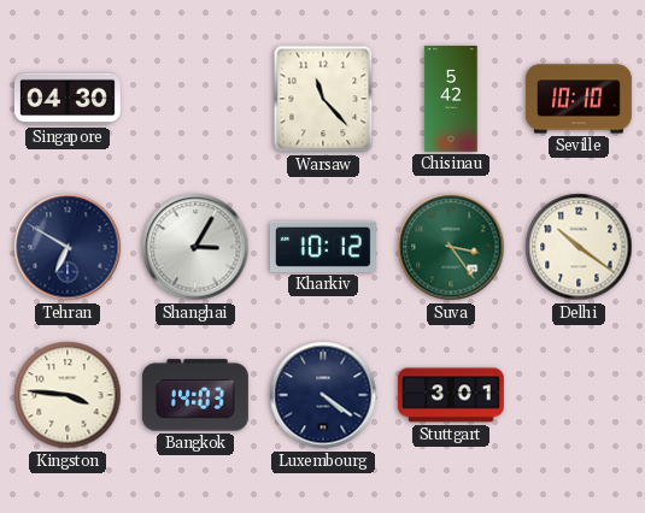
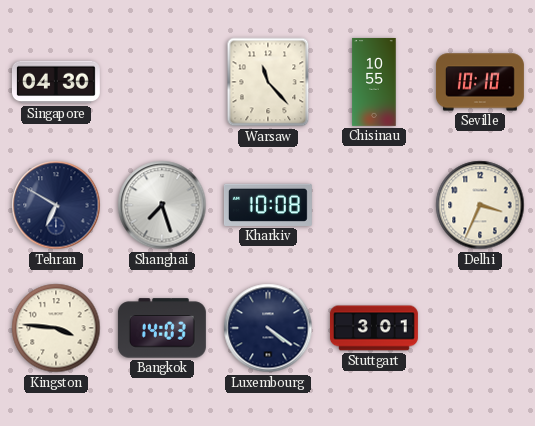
Chisinau: 5:42 -> 10:55 (374, 82)
Shanghai: 3:05 -> 7:27 (162, 205)
Kharkiv: 10:12 -> 10:08 (268, 205)
Suva: 3:24 -> none (451, 247)
Delhi: 10:21 -> 3:34 (480, 205)
